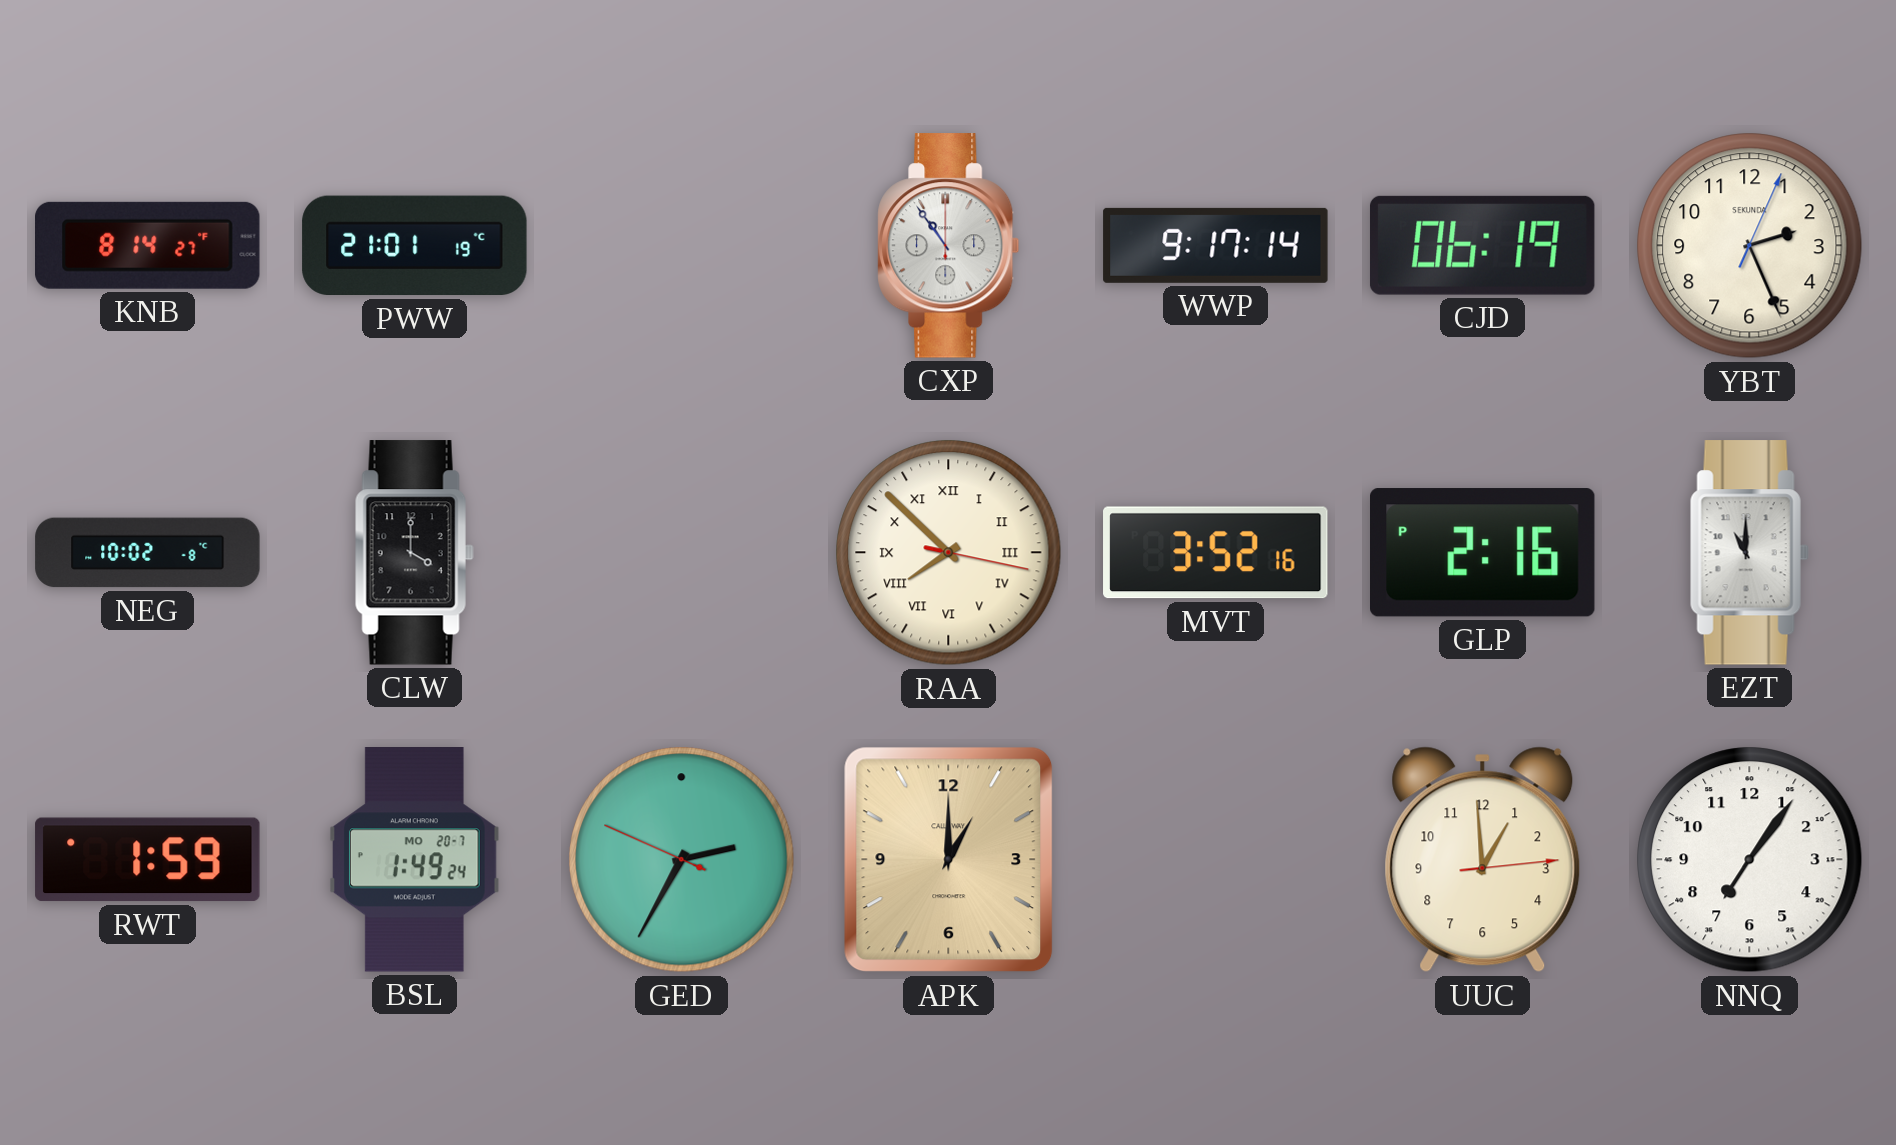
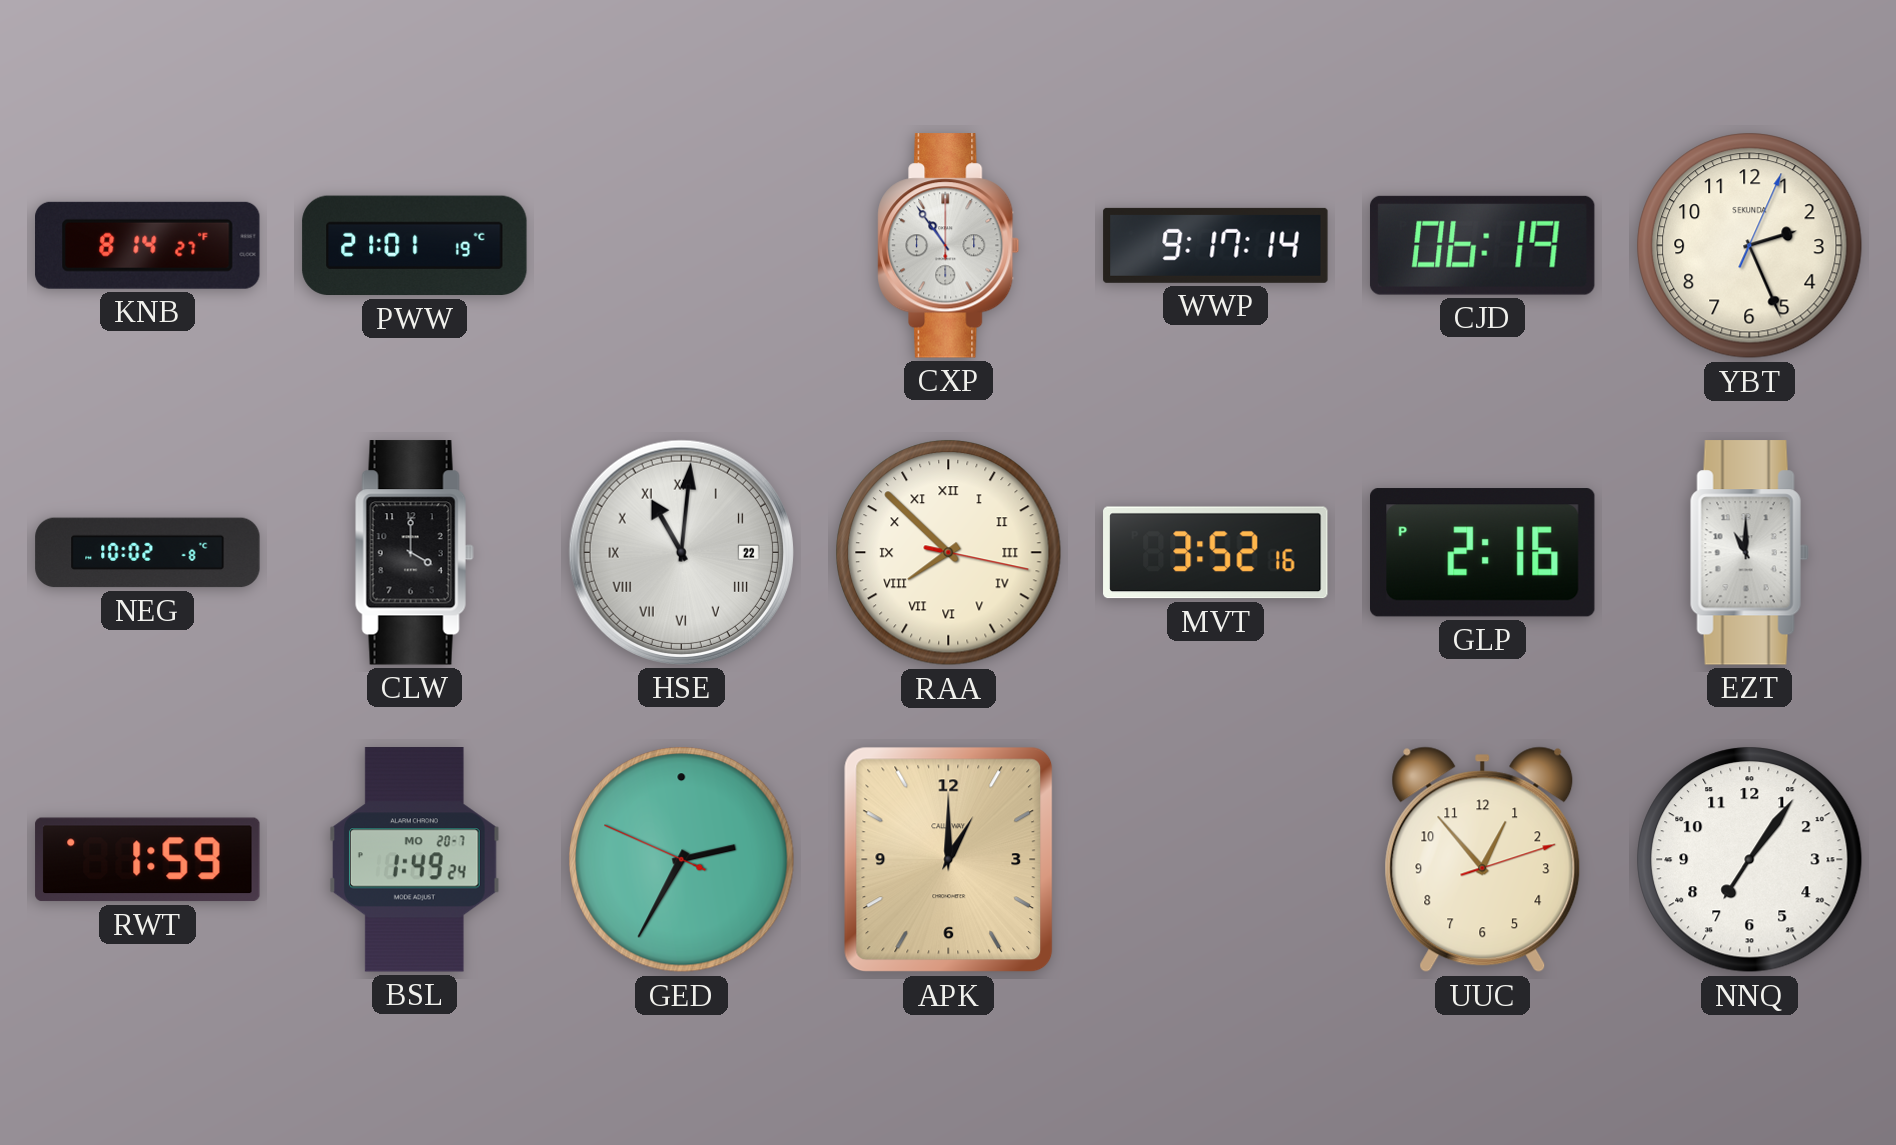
HSE: none -> 11:01 (681, 552)
UUC: 12:59 -> 12:53 (1483, 860)
